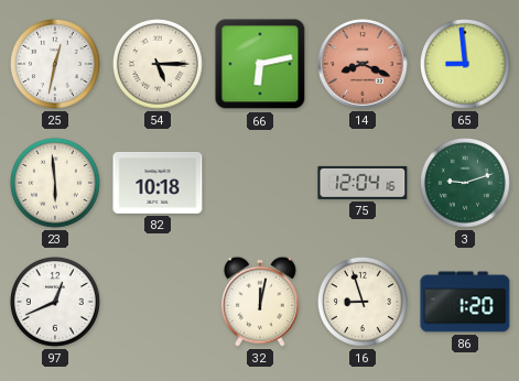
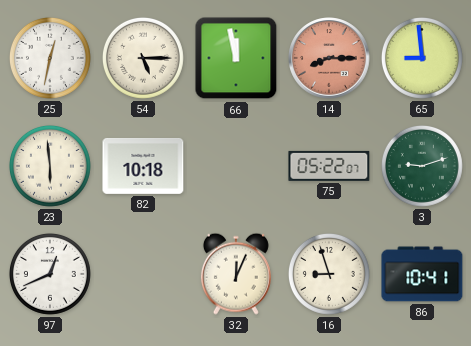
66: 6:13 -> 11:58 (236, 58)
14: 8:19 -> 8:15 (329, 58)
75: 12:04 -> 05:22 (329, 166)
32: 12:02 -> 12:04 (236, 274)
86: 1:20 -> 10:41 (422, 274)
